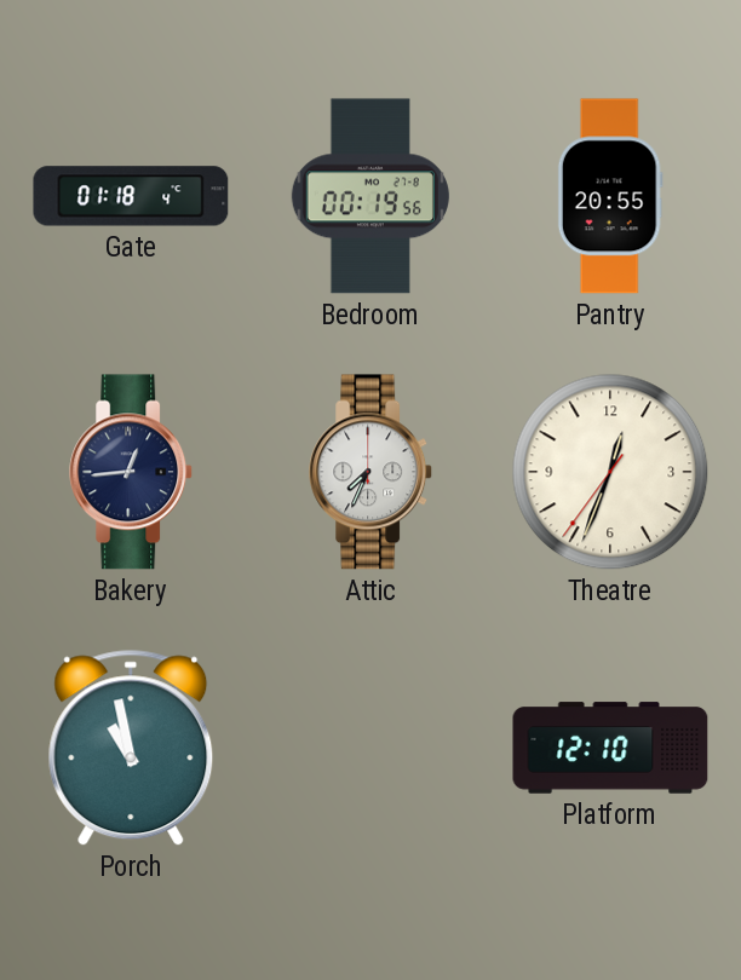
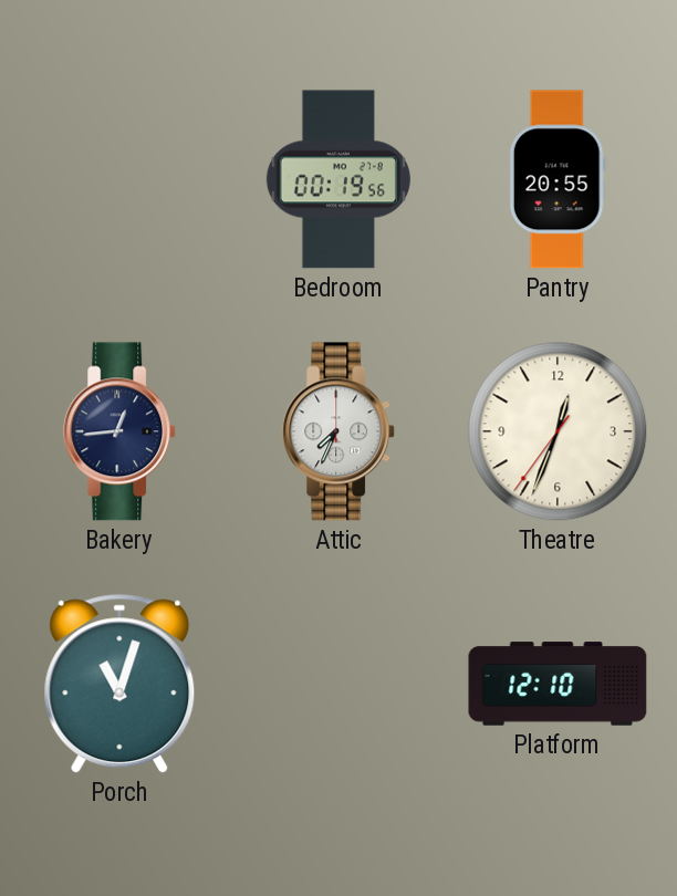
Gate: 01:18 -> none (131, 196)
Porch: 10:58 -> 11:03 (119, 684)
